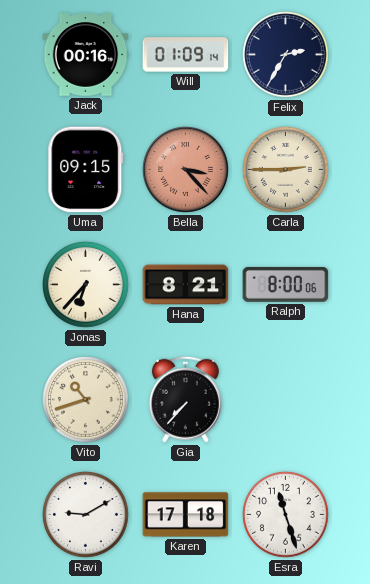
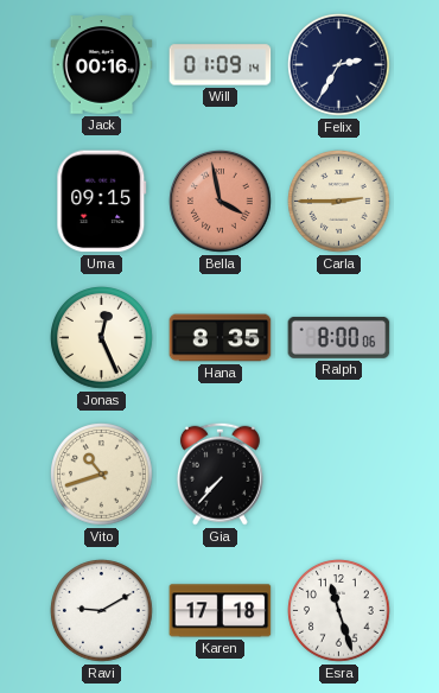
Bella: 3:23 -> 3:58 (221, 202)
Jonas: 6:37 -> 12:26 (102, 338)
Hana: 8:21 -> 8:35 (221, 338)
